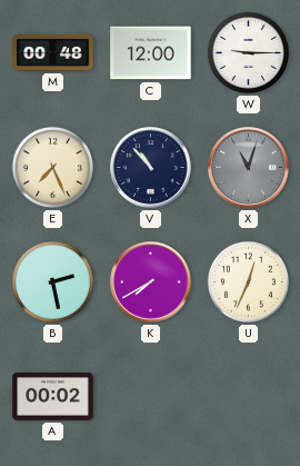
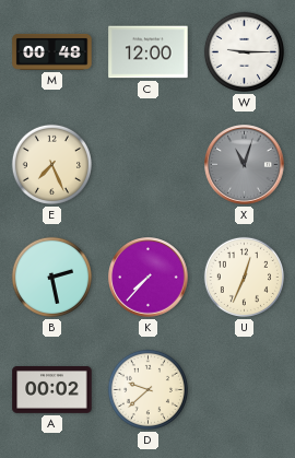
V: 10:53 -> none (151, 168)
K: 7:40 -> 7:37 (149, 278)
D: none -> 9:38 (147, 389)
